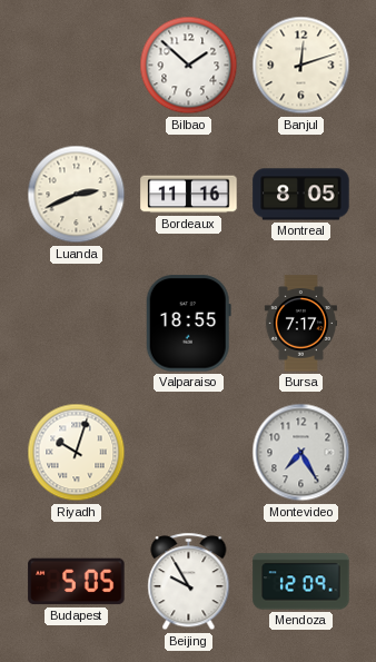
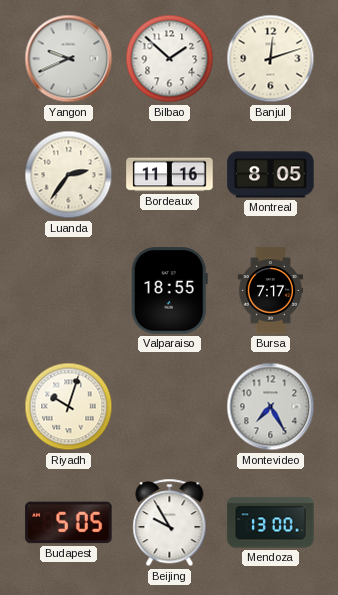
Yangon: none -> 9:41 (69, 59)
Luanda: 2:41 -> 2:36 (69, 175)
Mendoza: 12:09 -> 13:00 (271, 523)
